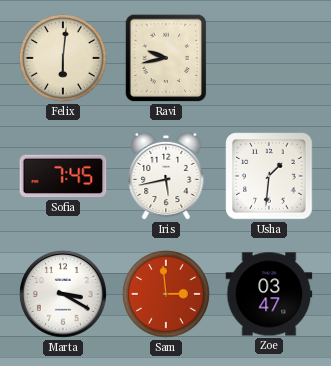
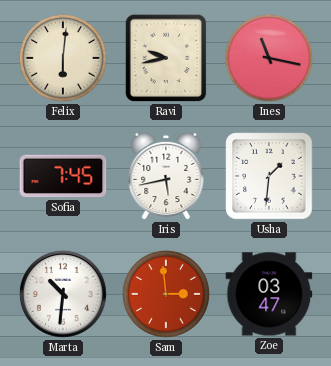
Ines: none -> 11:17 (269, 58)
Marta: 3:20 -> 10:31 (63, 294)
